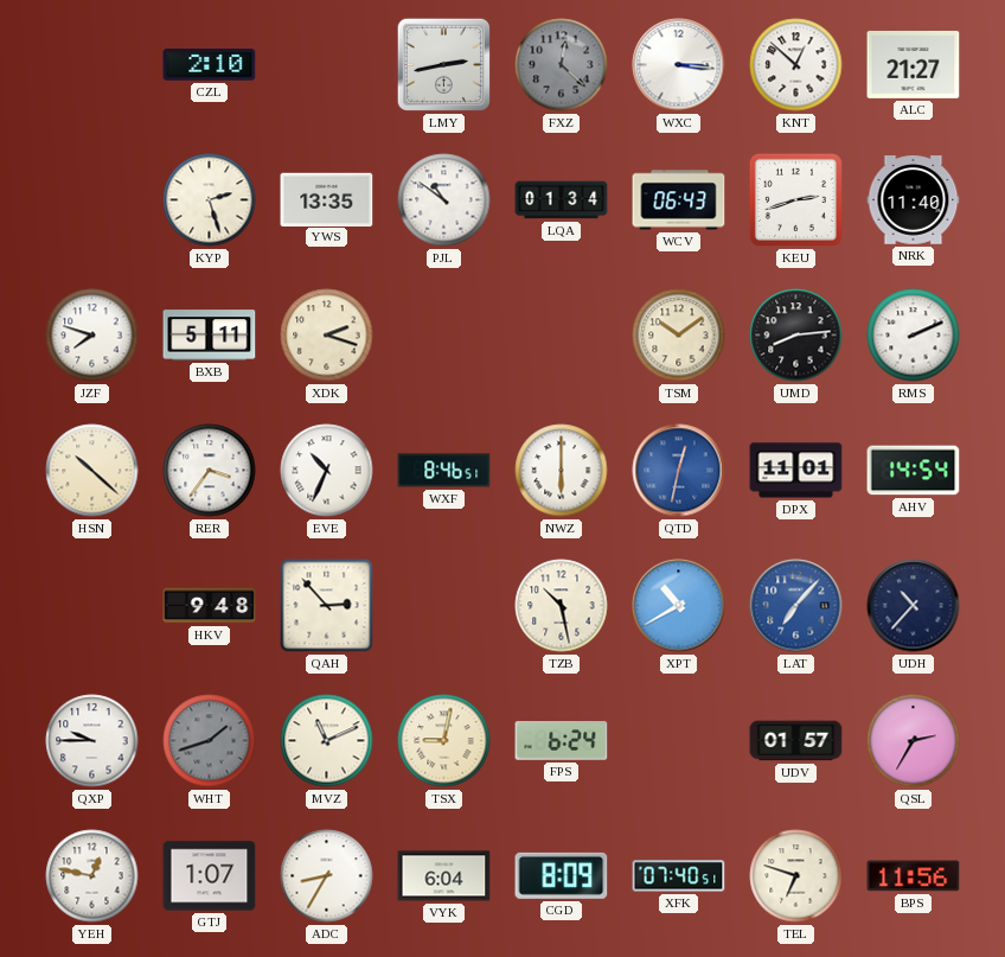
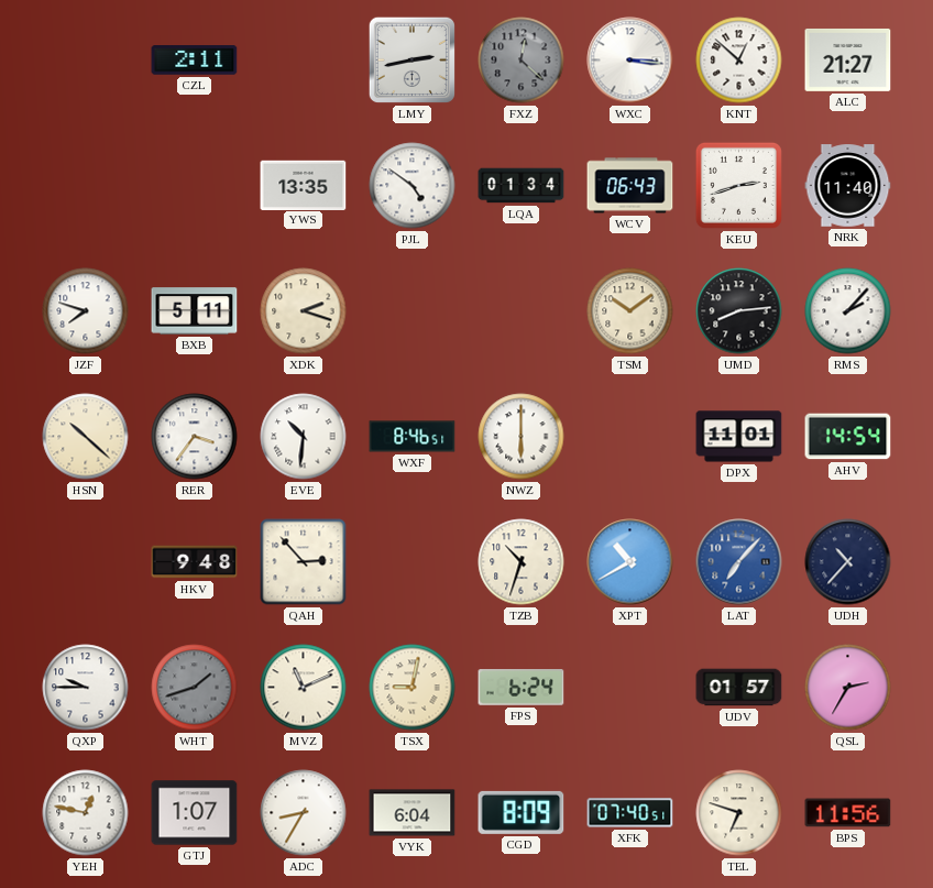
CZL: 2:10 -> 2:11 (195, 61)
KYP: 2:27 -> none (210, 200)
PJL: 10:51 -> 4:51 (413, 186)
RMS: 2:11 -> 2:07 (848, 311)
EVE: 10:34 -> 10:31 (304, 437)
QTD: 12:32 -> none (679, 471)
TZB: 10:28 -> 10:33 (522, 562)
